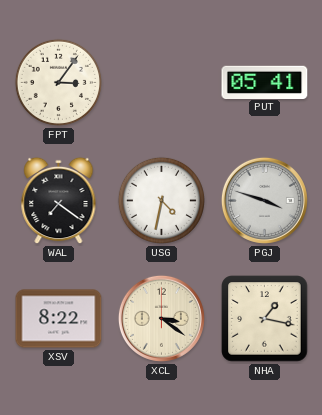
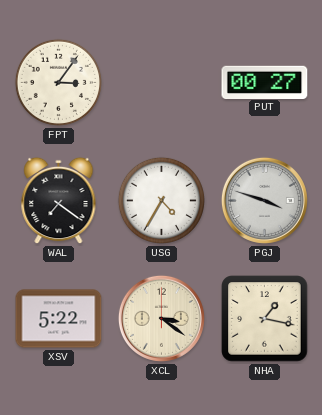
PUT: 05:41 -> 00:27 (265, 82)
USG: 4:32 -> 4:35 (161, 200)
XSV: 8:22 -> 5:22 (59, 319)
